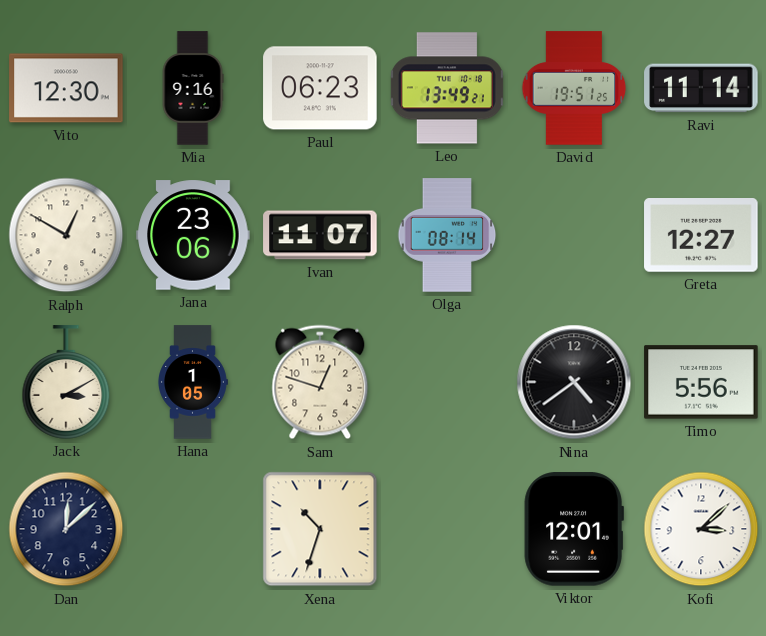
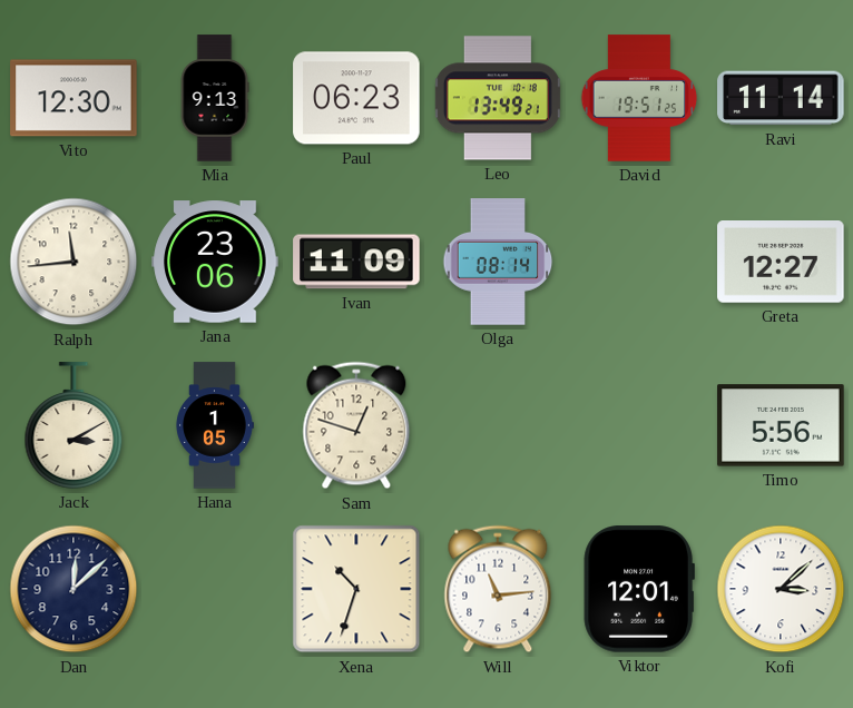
Mia: 9:16 -> 9:13 (215, 98)
Ralph: 12:50 -> 11:44 (73, 262)
Ivan: 11:07 -> 11:09 (356, 262)
Nina: 4:39 -> none (574, 382)
Will: none -> 11:14 (498, 589)
